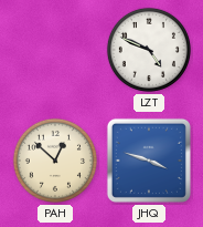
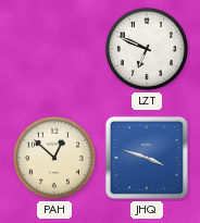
LZT: 4:49 -> 6:49 (147, 49)
